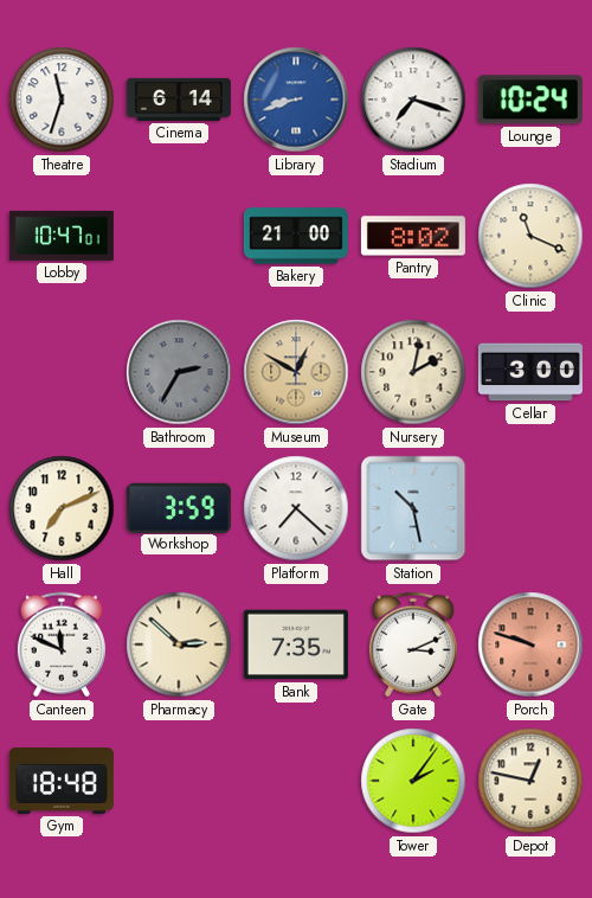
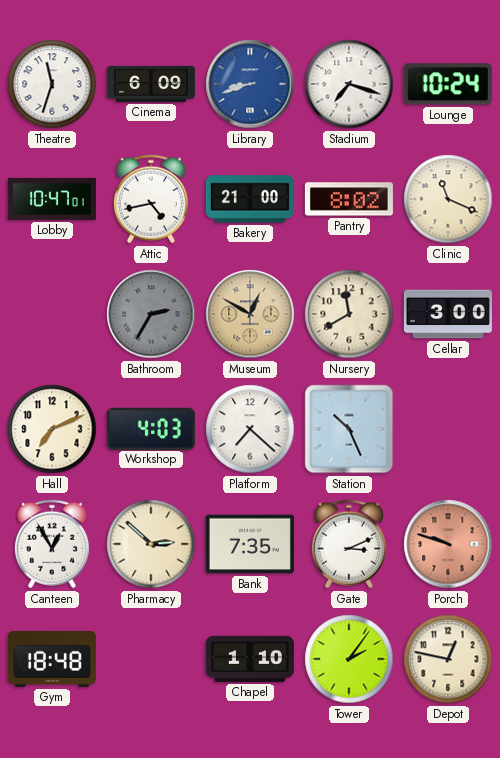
Cinema: 6:14 -> 6:09 (151, 84)
Attic: none -> 4:43 (151, 199)
Nursery: 2:02 -> 11:40 (349, 314)
Workshop: 3:59 -> 4:03 (151, 428)
Station: 10:28 -> 10:26 (349, 429)
Canteen: 11:49 -> 12:55 (52, 544)
Chapel: none -> 1:10 (250, 659)
